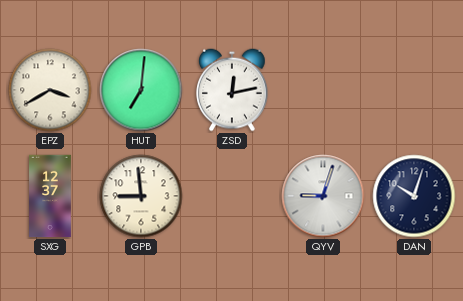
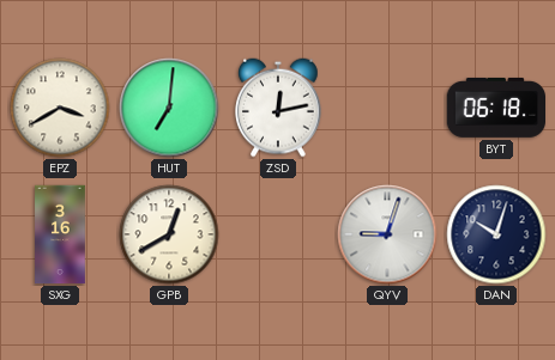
BYT: none -> 06:18 (496, 108)
SXG: 12:37 -> 3:16 (60, 234)
GPB: 8:59 -> 12:40 (169, 234)
